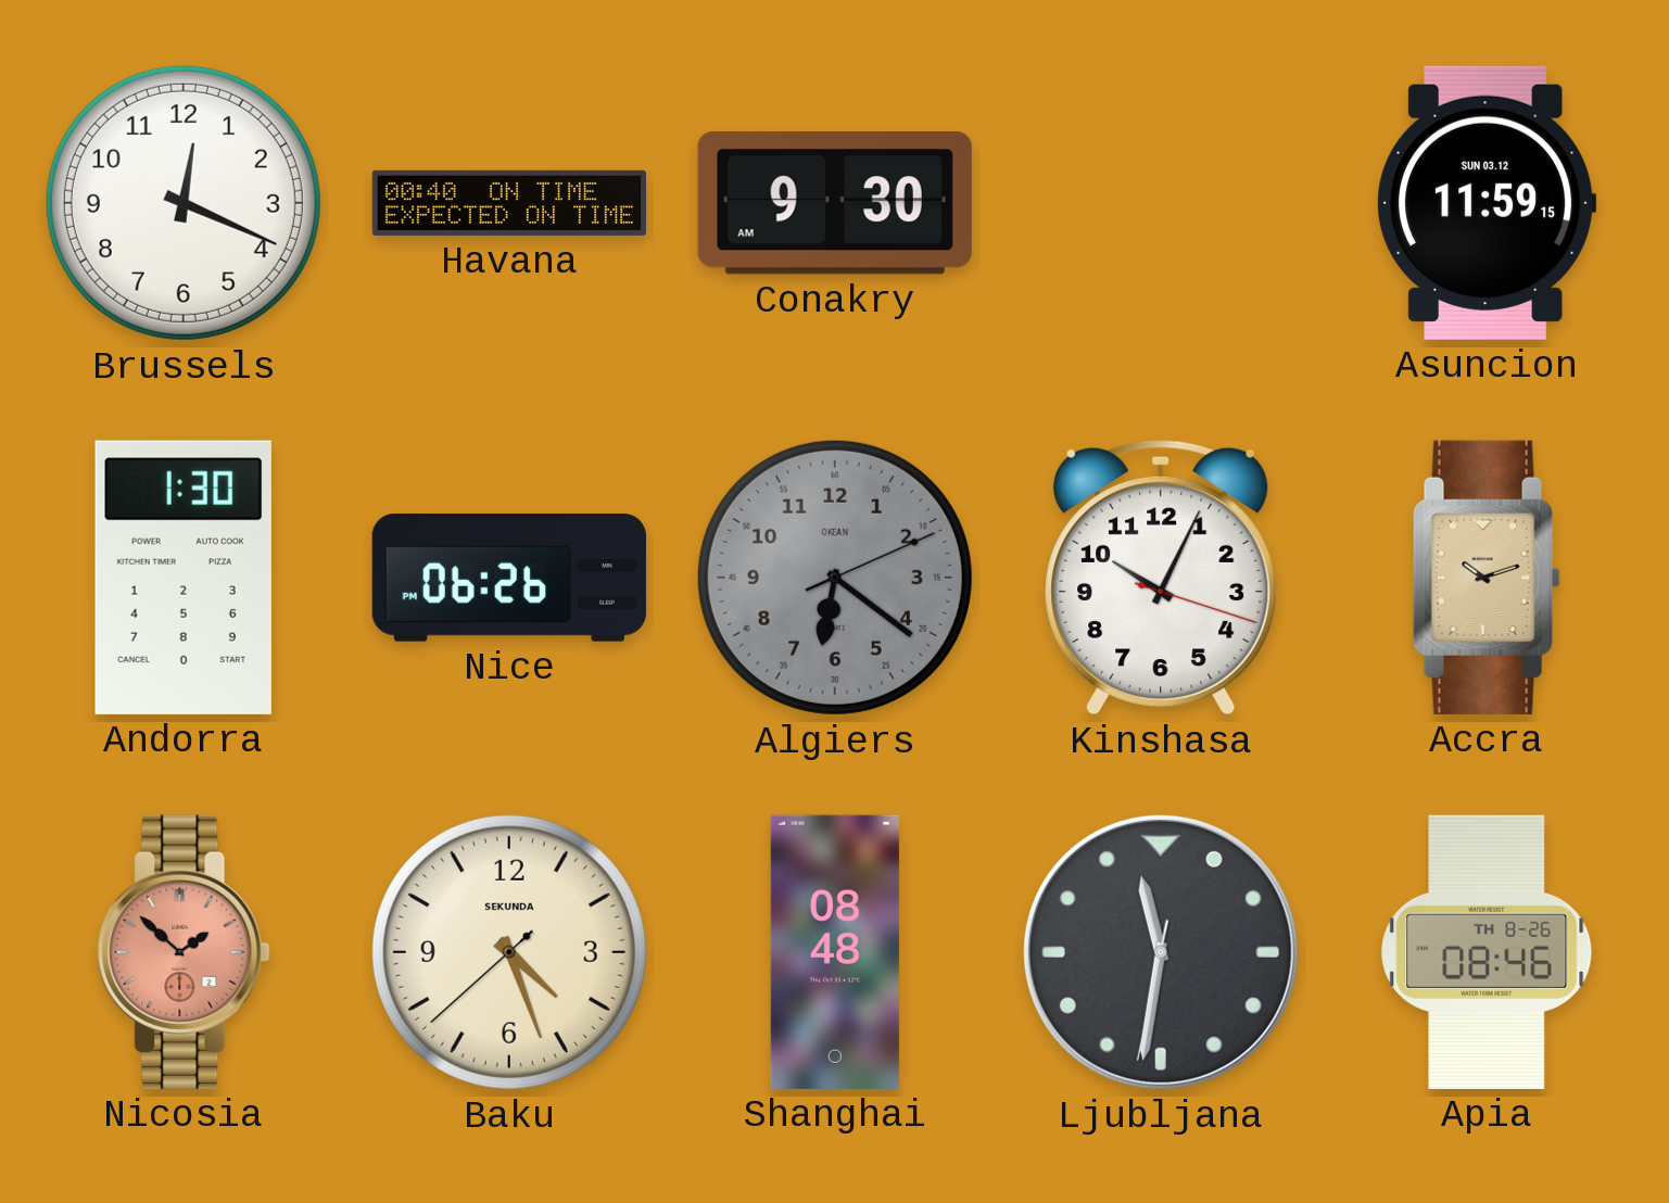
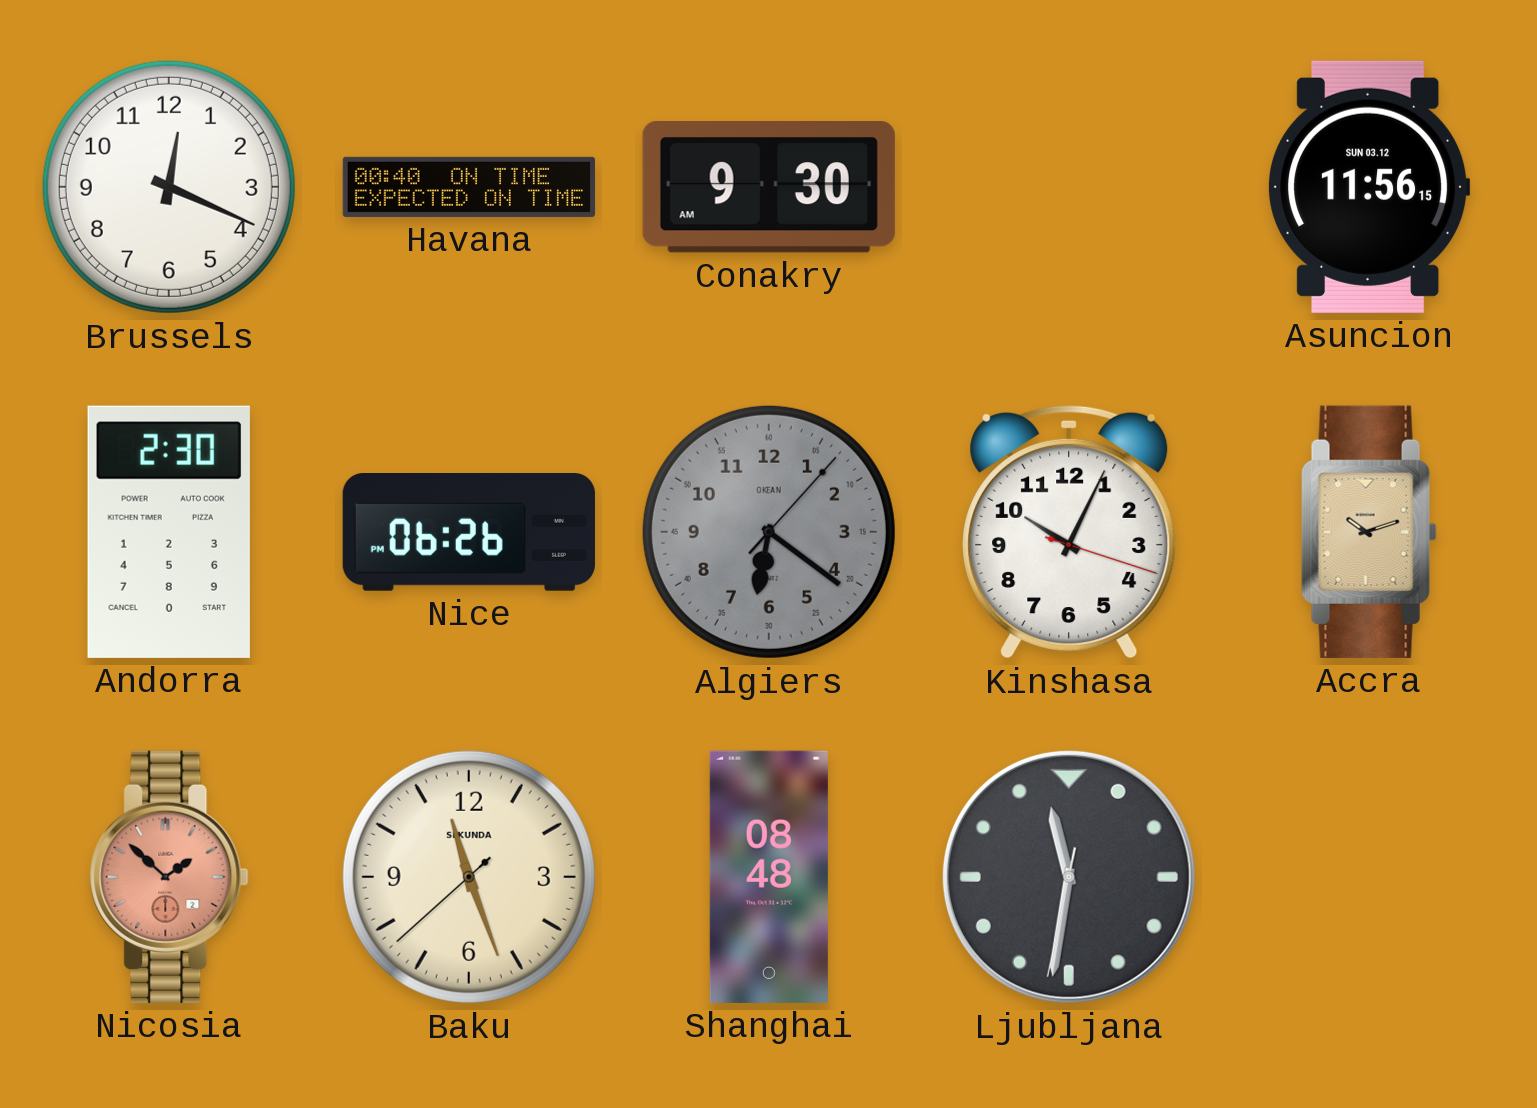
Asuncion: 11:59 -> 11:56 (1370, 187)
Andorra: 1:30 -> 2:30 (169, 532)
Algiers: 6:21:11 -> 6:21:07 (769, 532)
Baku: 4:26 -> 11:26 (469, 877)
Apia: 08:46 -> none (1487, 952)
